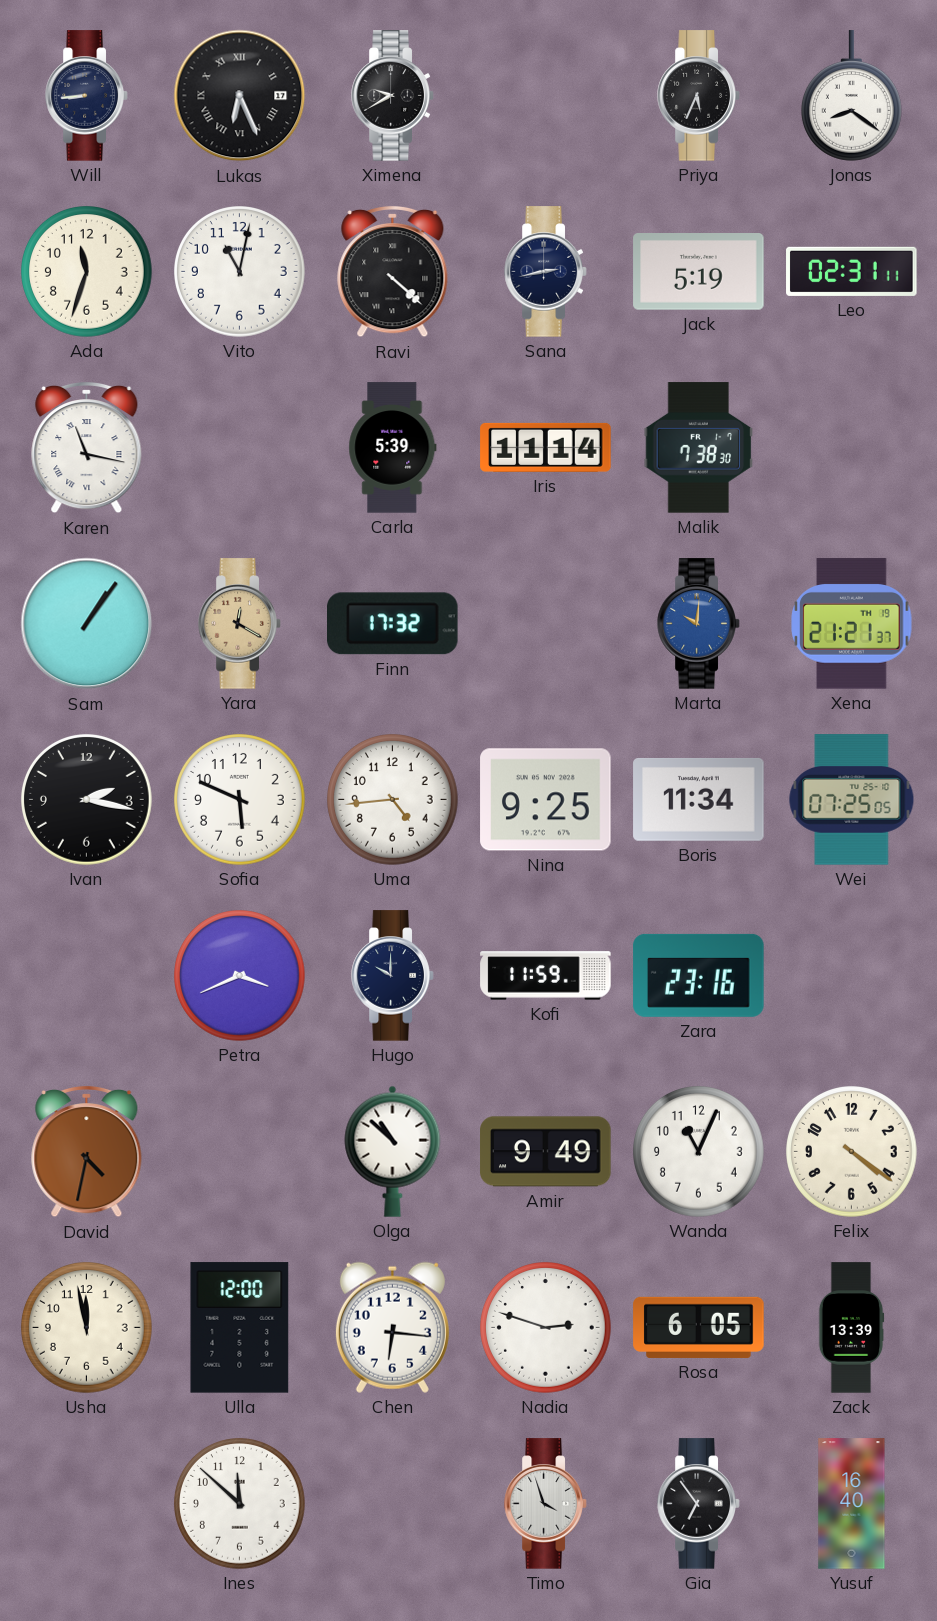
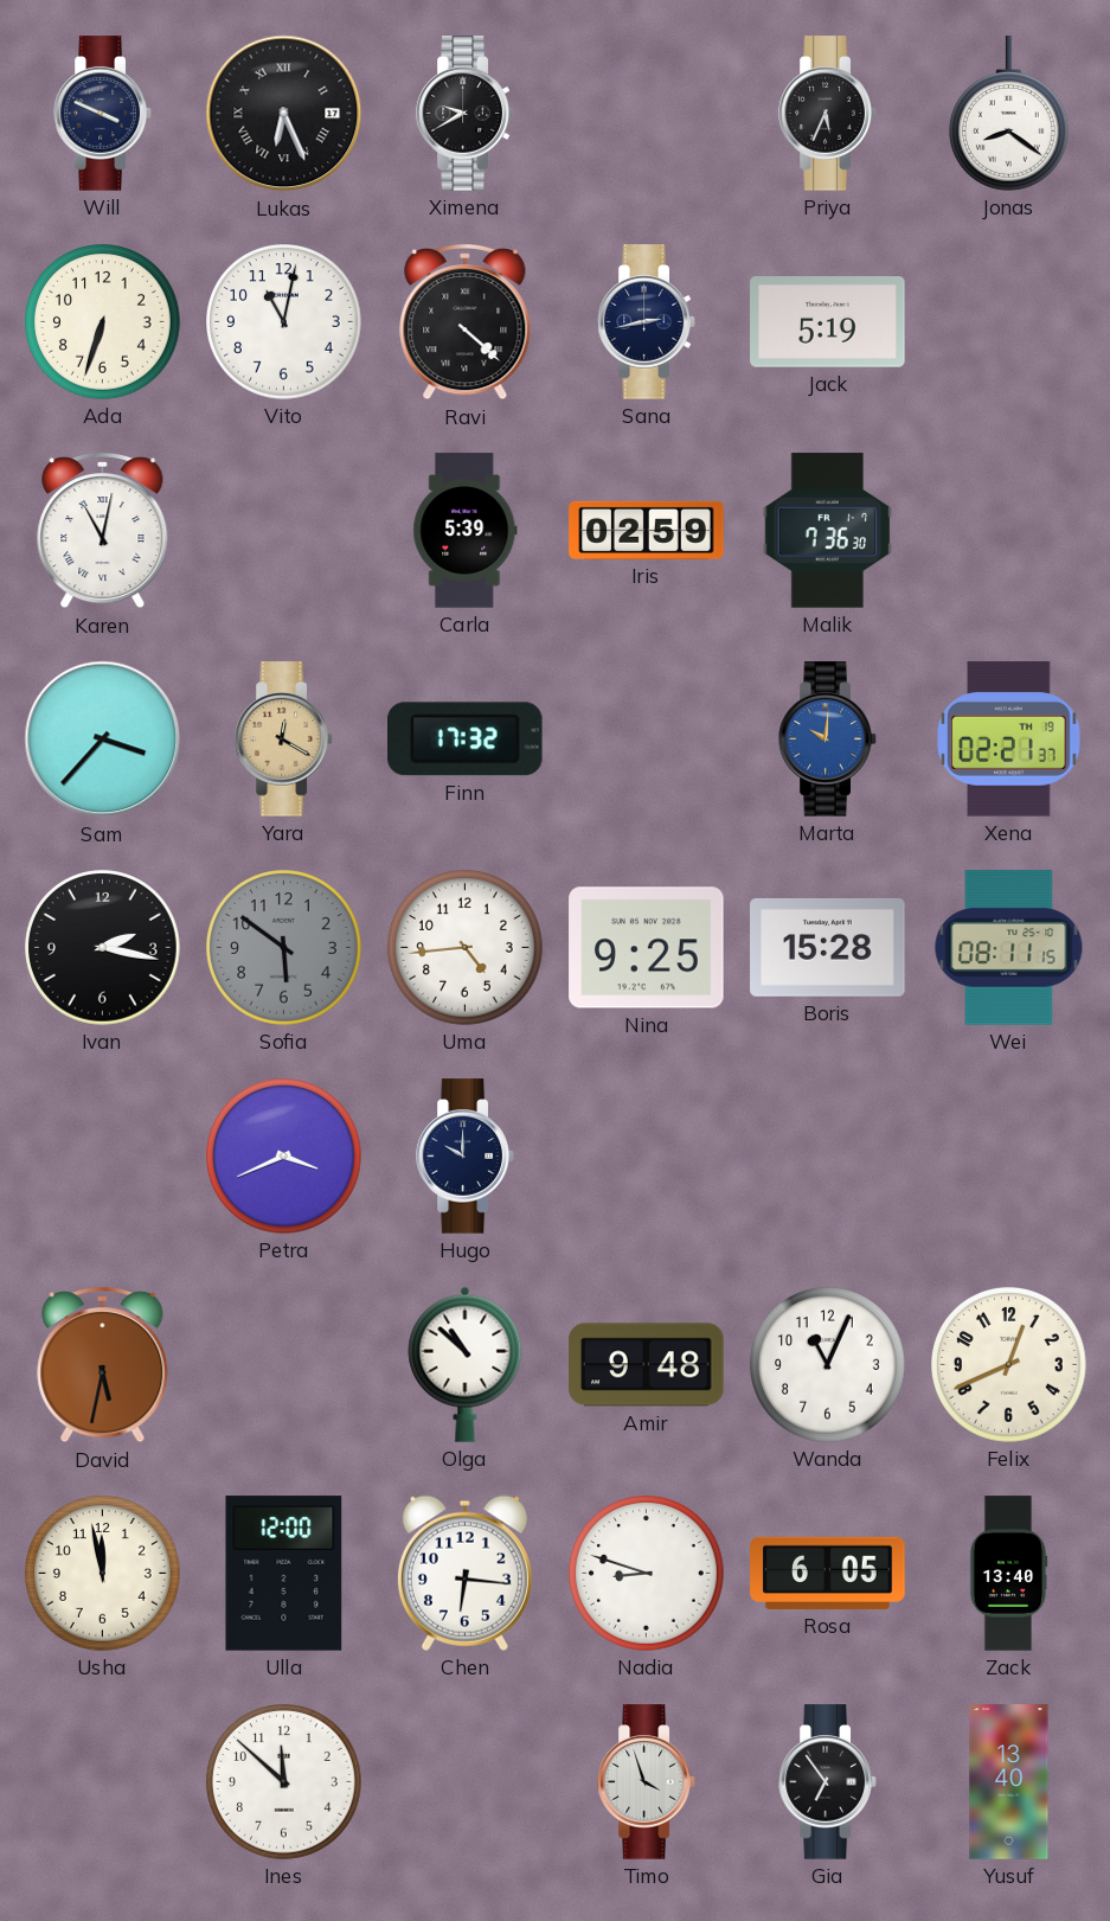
Will: 8:44 -> 3:49 (103, 114)
Ada: 11:33 -> 6:33 (103, 322)
Leo: 02:31 -> none (852, 271)
Karen: 11:17 -> 11:02 (103, 531)
Iris: 11:14 -> 02:59 (647, 530)
Malik: 7:38 -> 7:36 (828, 531)
Sam: 1:06 -> 3:37 (103, 739)
Xena: 21:21 -> 02:21 (1009, 739)
Sofia: 5:49 -> 5:51 (284, 948)
Sofia dial: white -> grey (284, 948)
Boris: 11:34 -> 15:28 (828, 947)
Wei: 07:25 -> 08:11 (1009, 948)
Kofi: 11:59 -> none (546, 976)
Zara: 23:16 -> none (699, 975)
David: 4:32 -> 5:32 (103, 1365)
Amir: 9:49 -> 9:48 (647, 1365)
Felix: 4:21 -> 12:41 (1009, 1365)
Nadia: 2:48 -> 8:48 (647, 1574)
Zack: 13:39 -> 13:40 (1008, 1574)
Yusuf: 16:40 -> 13:40 (1009, 1782)
